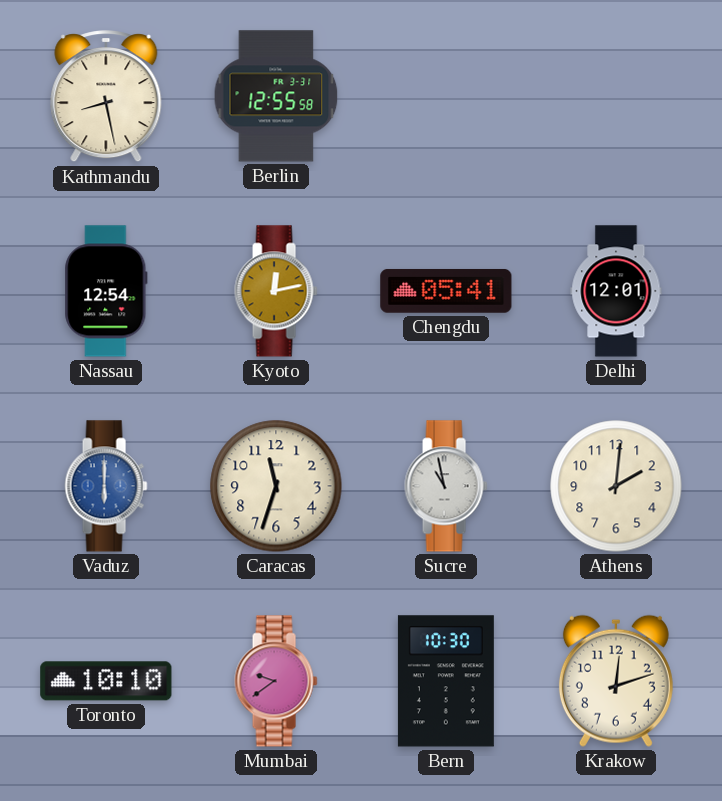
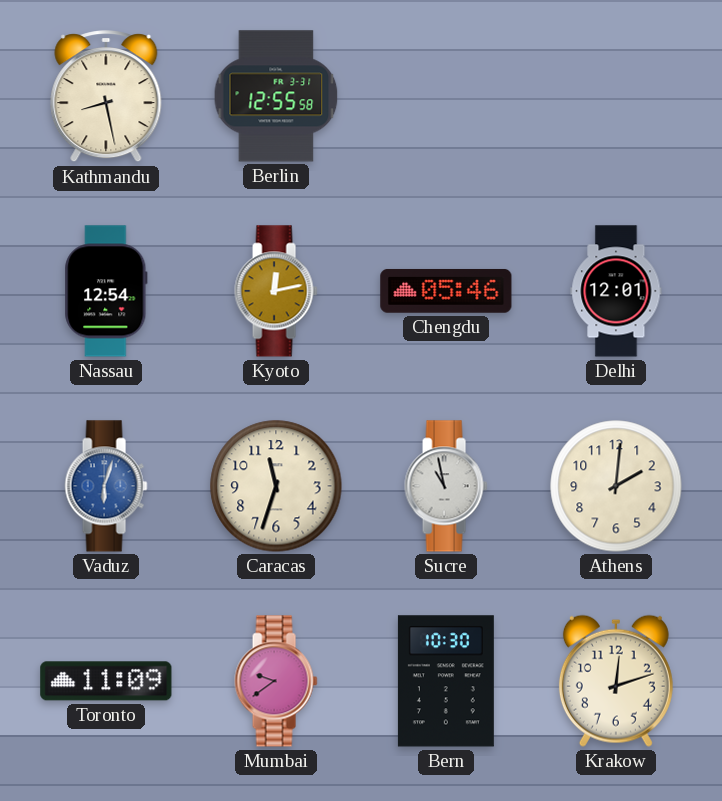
Chengdu: 05:41 -> 05:46 (446, 291)
Vaduz: 6:00 -> 6:03 (106, 486)
Toronto: 10:10 -> 11:09 (106, 681)
